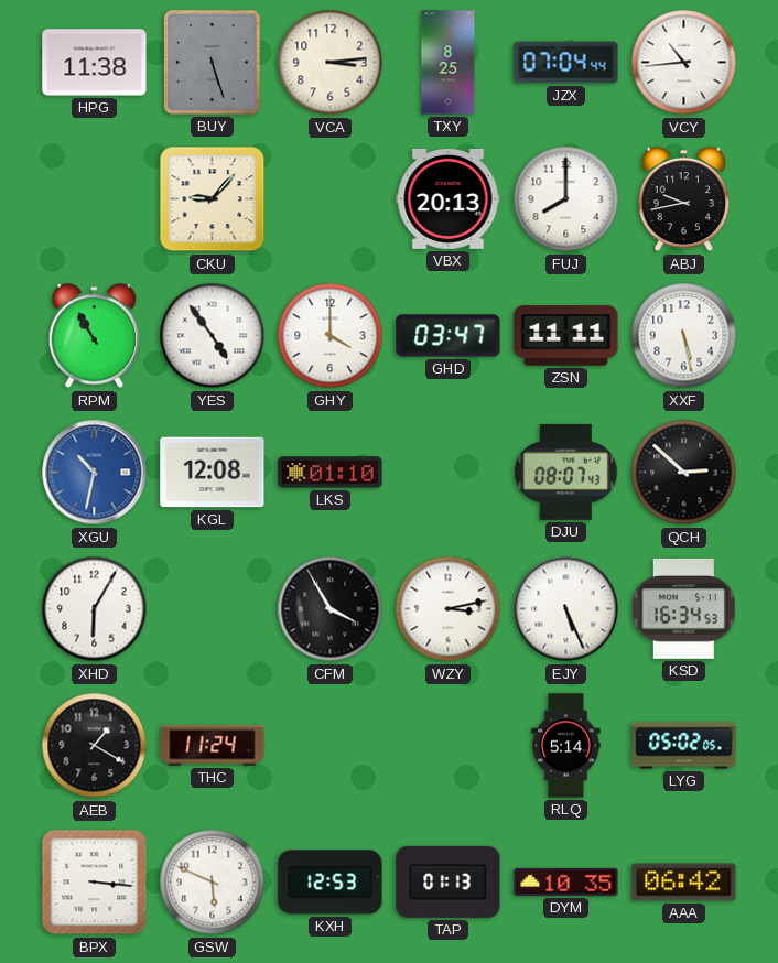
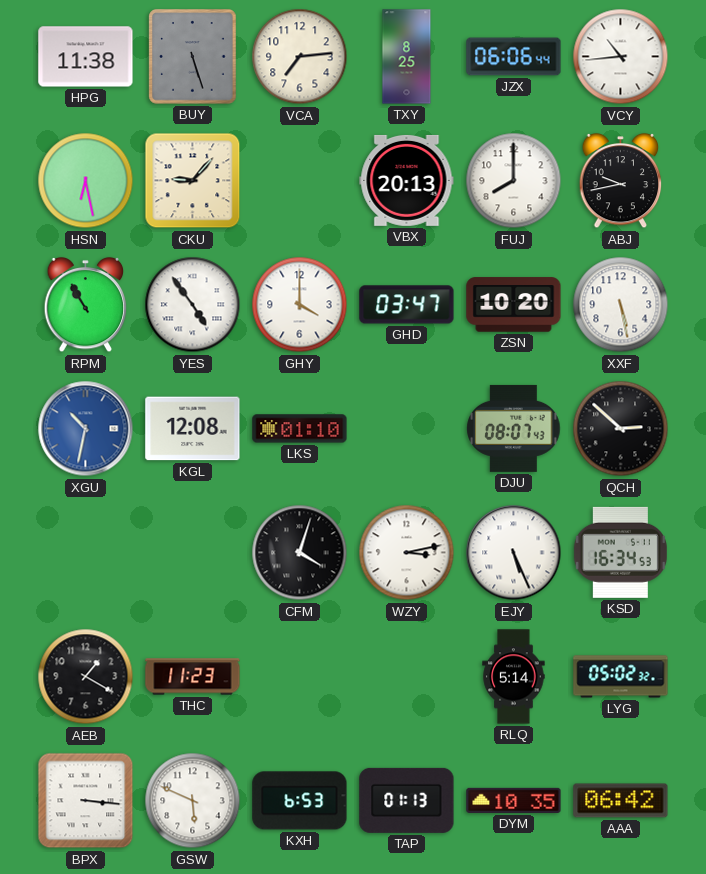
VCA: 3:14 -> 7:14 (300, 57)
JZX: 07:04 -> 06:06 (514, 57)
HSN: none -> 6:28 (86, 181)
ZSN: 11:11 -> 10:20 (514, 305)
XHD: 6:05 -> none (95, 609)
CFM: 3:55 -> 4:03 (300, 553)
THC: 11:24 -> 11:23 (193, 677)
LYG: 05:02:05 -> 05:02:32 (621, 677)
KXH: 12:53 -> 6:53 (300, 801)
